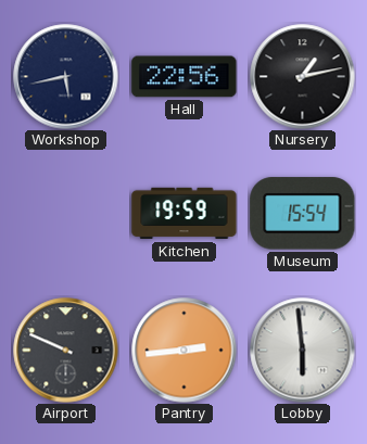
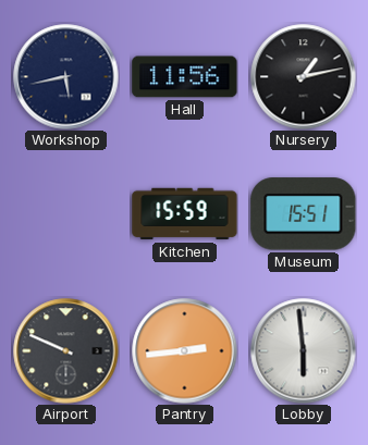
Hall: 22:56 -> 11:56 (185, 77)
Kitchen: 19:59 -> 15:59 (185, 214)
Museum: 15:54 -> 15:51 (304, 214)
